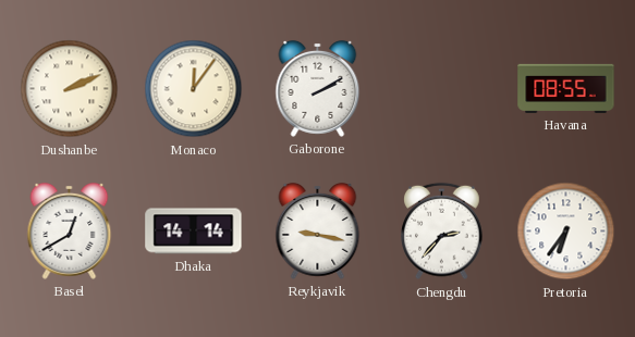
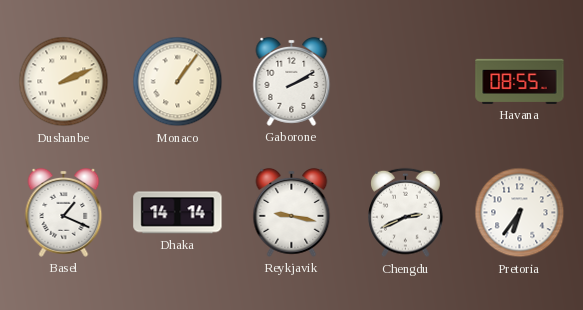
Monaco: 12:06 -> 1:06 (178, 82)
Basel: 12:40 -> 1:19 (64, 212)
Chengdu: 2:37 -> 2:41 (406, 213)
